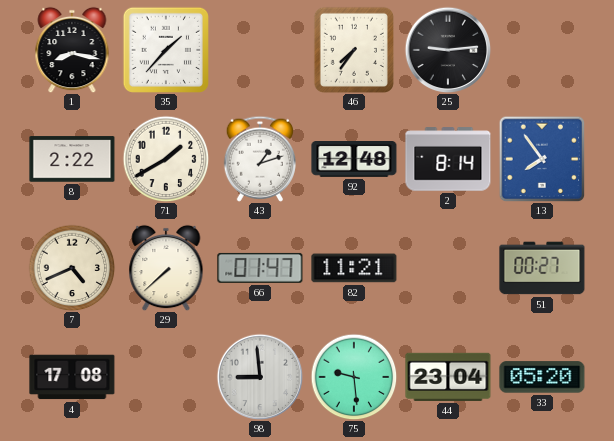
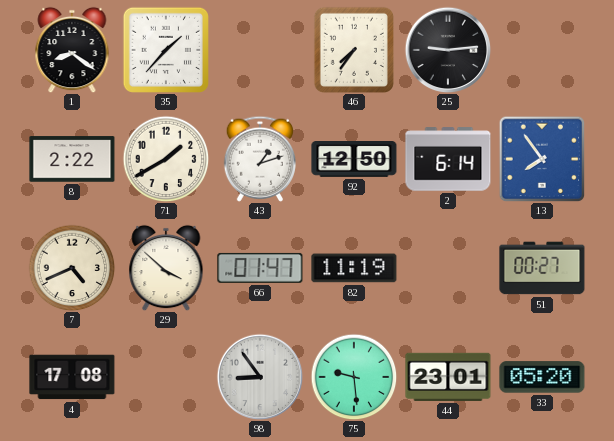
1: 8:17 -> 8:21 (72, 50)
92: 12:48 -> 12:50 (354, 160)
2: 8:14 -> 6:14 (448, 159)
29: 7:38 -> 3:52 (166, 268)
82: 11:21 -> 11:19 (354, 268)
98: 8:59 -> 8:54 (260, 377)
44: 23:04 -> 23:01 (448, 377)
